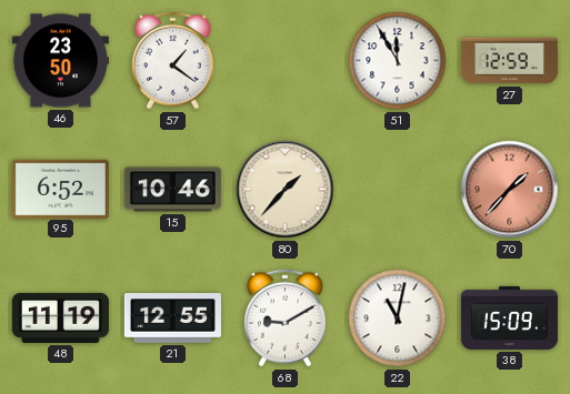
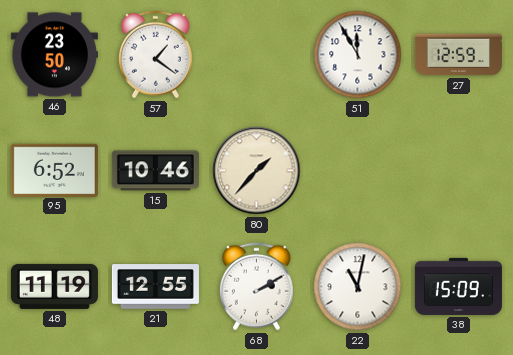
70: 1:37 -> none (510, 190)
68: 9:10 -> 2:10 (256, 287)
